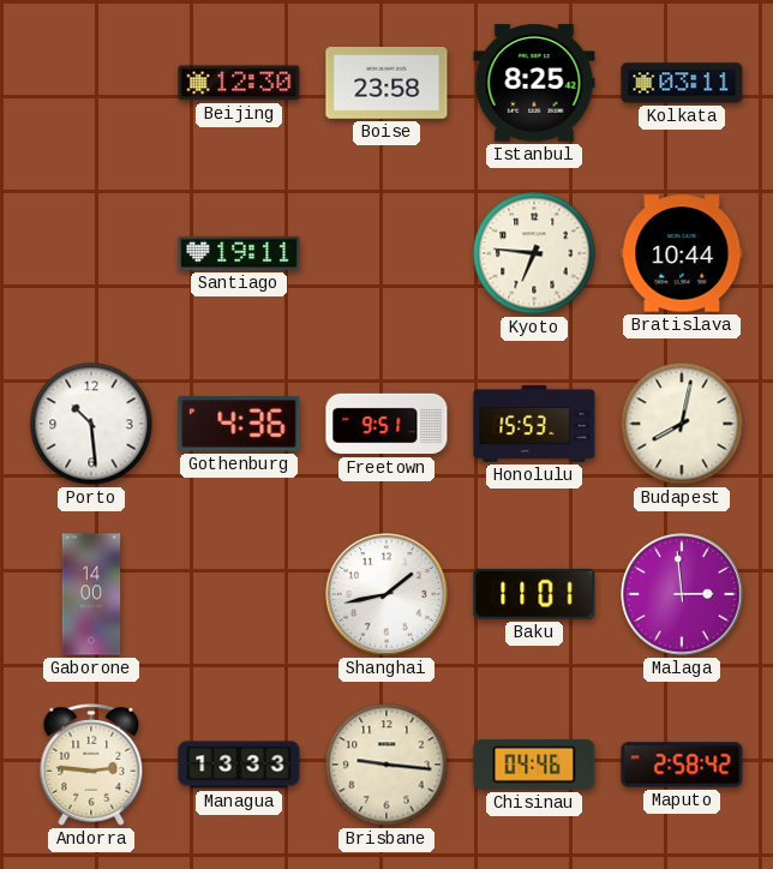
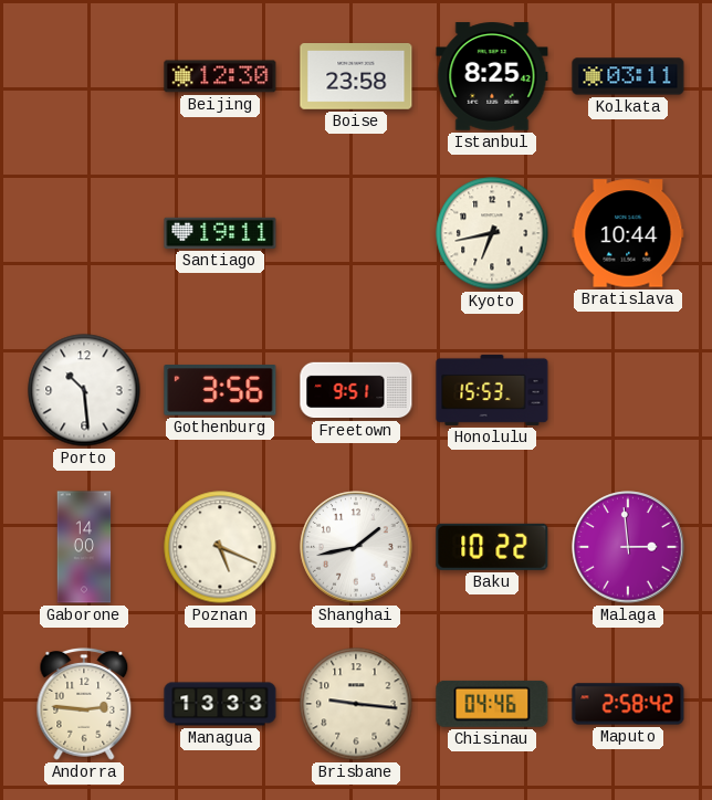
Kyoto: 6:46 -> 6:43 (492, 233)
Gothenburg: 4:36 -> 3:56 (220, 390)
Budapest: 8:02 -> none (682, 424)
Poznan: none -> 5:19 (220, 547)
Baku: 11:01 -> 10:22 (492, 547)
